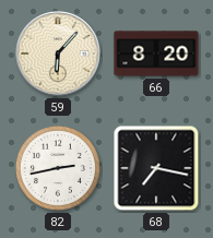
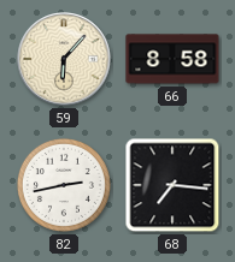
66: 8:20 -> 8:58 (172, 59)
68: 7:17 -> 7:16 (172, 185)
